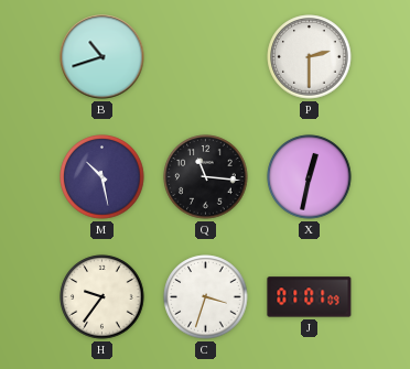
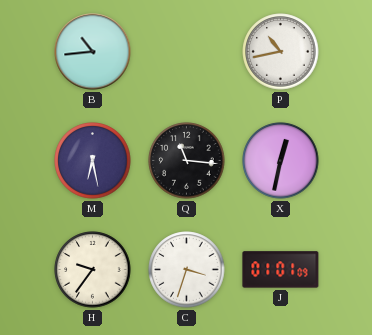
B: 10:42 -> 10:44 (93, 52)
P: 2:30 -> 10:43 (281, 52)
M: 10:28 -> 6:28 (93, 161)
